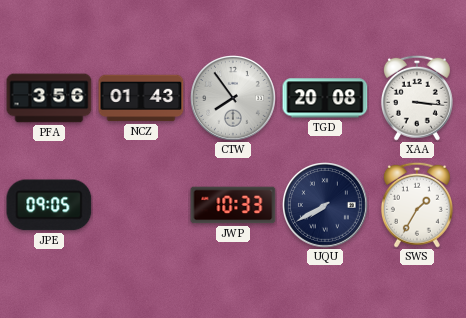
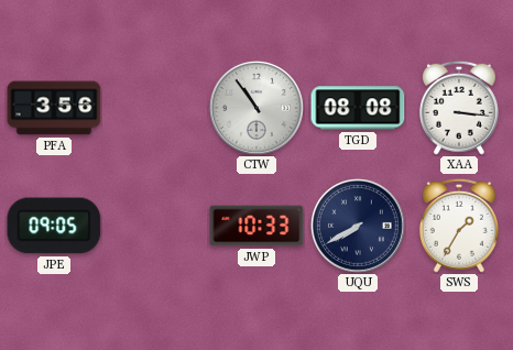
NCZ: 01:43 -> none (141, 98)
CTW: 7:54 -> 10:54 (258, 109)
TGD: 20:08 -> 08:08 (358, 108)
